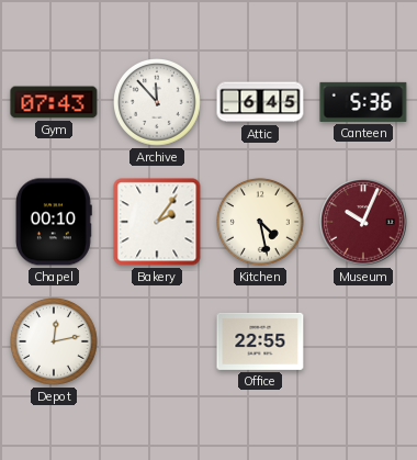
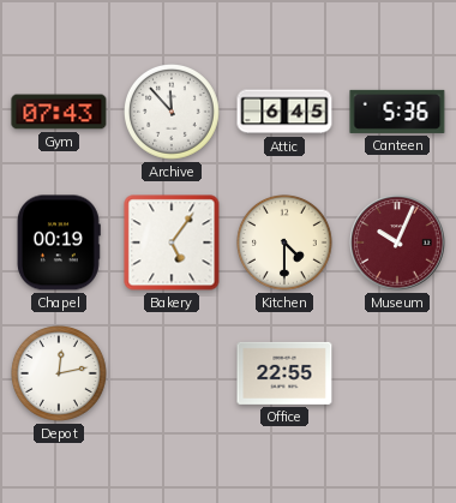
Chapel: 00:10 -> 00:19 (59, 242)
Bakery: 2:06 -> 5:06 (172, 242)
Kitchen: 4:28 -> 4:30 (286, 244)
